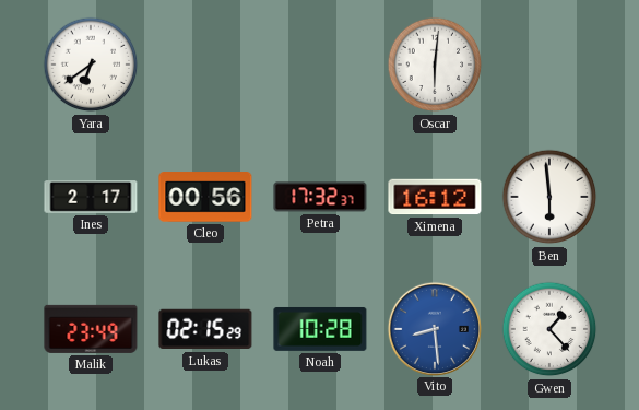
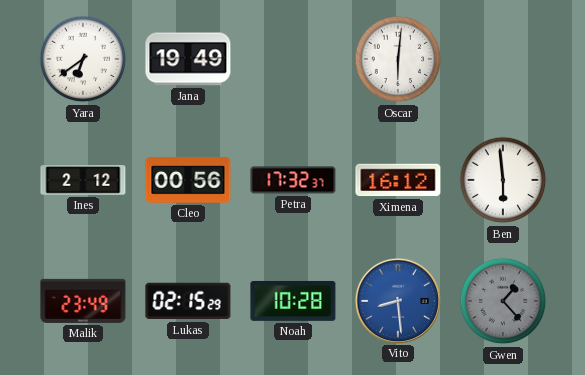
Jana: none -> 19:49 (188, 59)
Ines: 2:17 -> 2:12 (83, 180)
Gwen dial: white -> grey (503, 301)
